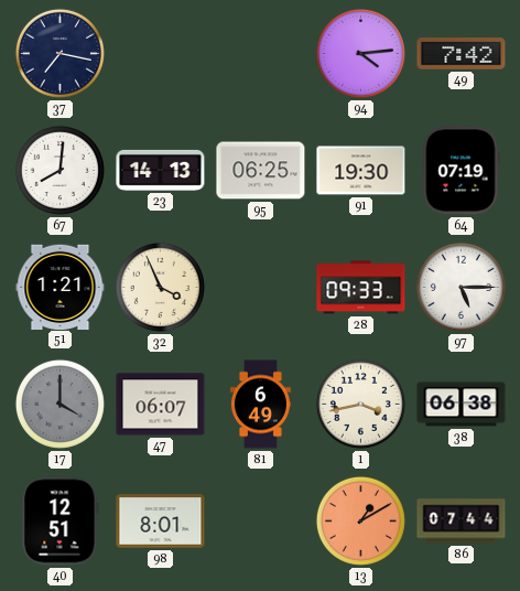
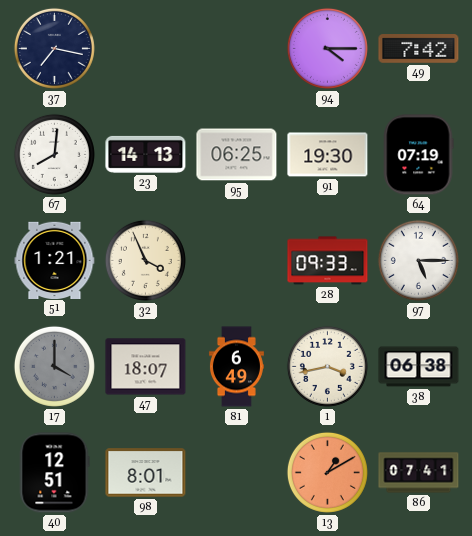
94: 4:14 -> 4:15 (327, 48)
47: 06:07 -> 18:07 (146, 367)
86: 07:44 -> 07:41 (419, 473)
